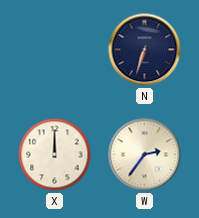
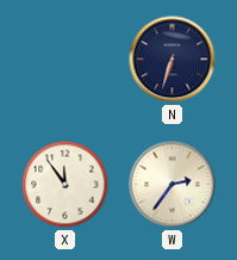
X: 12:00 -> 11:54 (66, 185)
